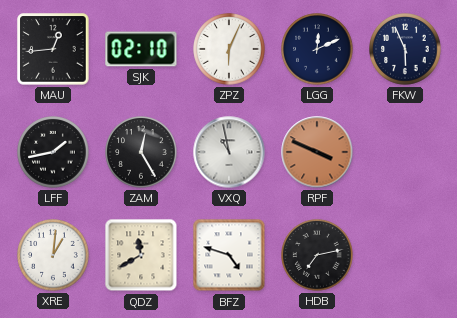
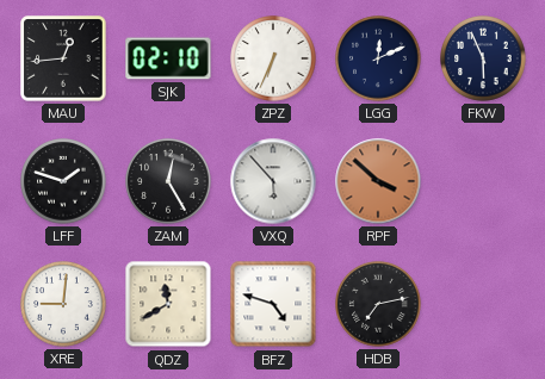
ZPZ: 6:04 -> 6:34 (273, 58)
LFF: 1:43 -> 1:48 (63, 181)
VXQ: 10:58 -> 5:53 (273, 181)
RPF: 3:49 -> 3:52 (378, 181)
XRE: 1:01 -> 9:01 (63, 304)
